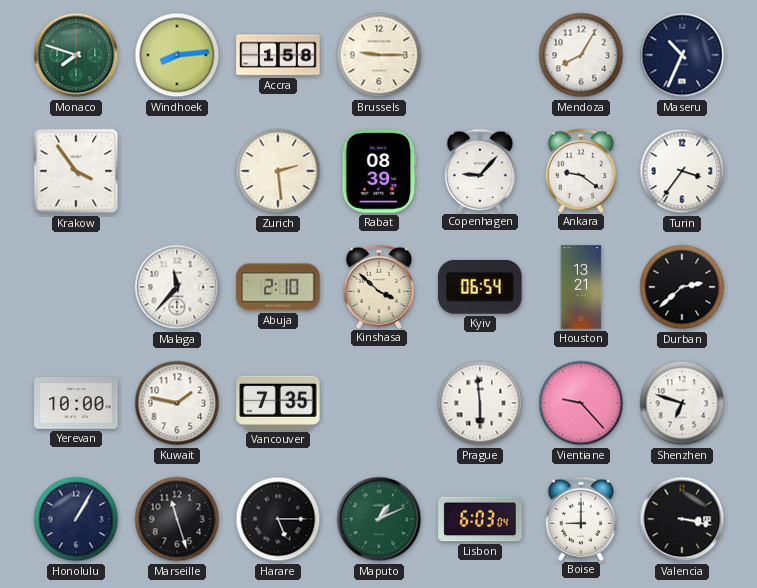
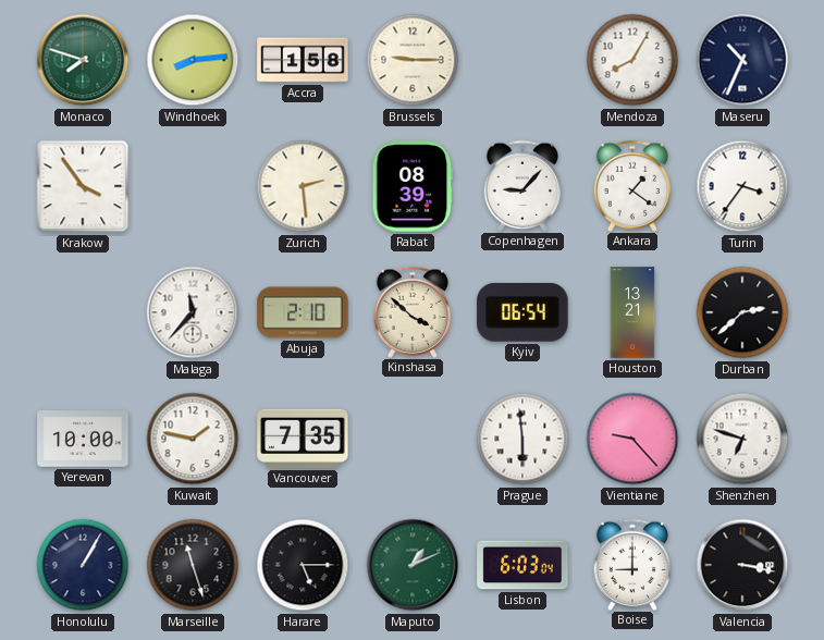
Ankara: 9:21 -> 1:21 (632, 185)
